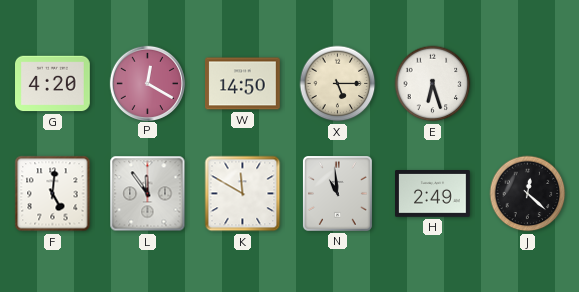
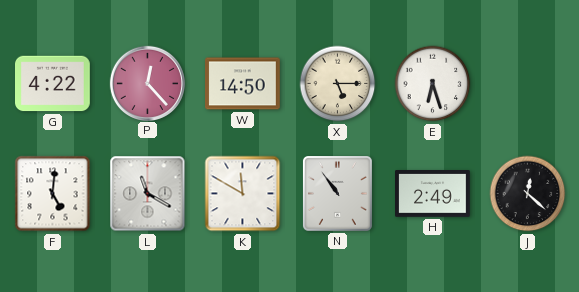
G: 4:20 -> 4:22 (53, 84)
P: 12:20 -> 12:23 (147, 83)
L: 11:54 -> 11:20 (148, 194)
N: 10:59 -> 10:54 (338, 194)
